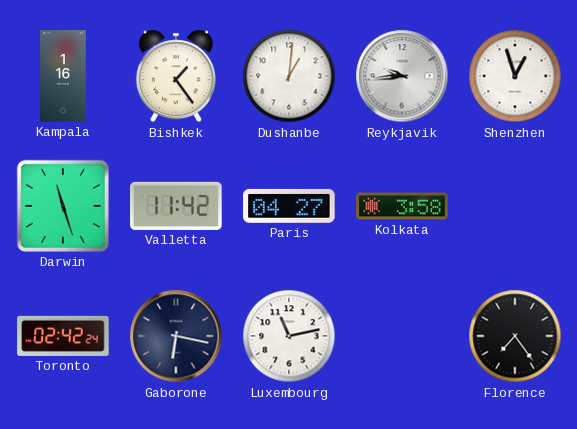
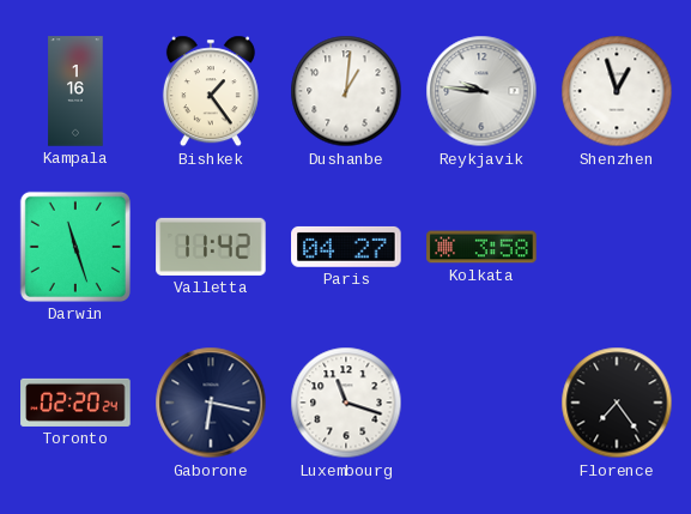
Reykjavik: 9:44 -> 9:46 (481, 91)
Toronto: 02:42 -> 02:20 (75, 403)
Luxembourg: 11:13 -> 11:18 (346, 403)
